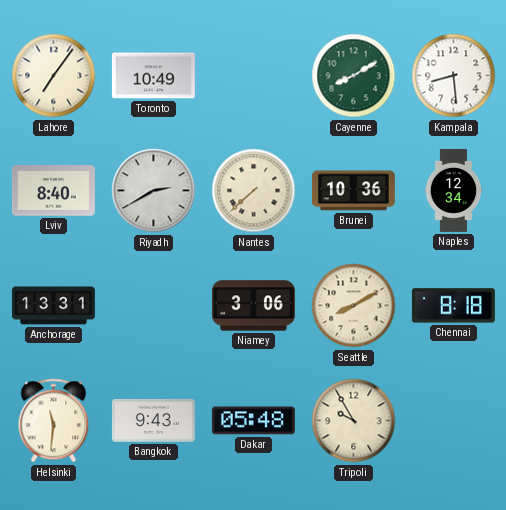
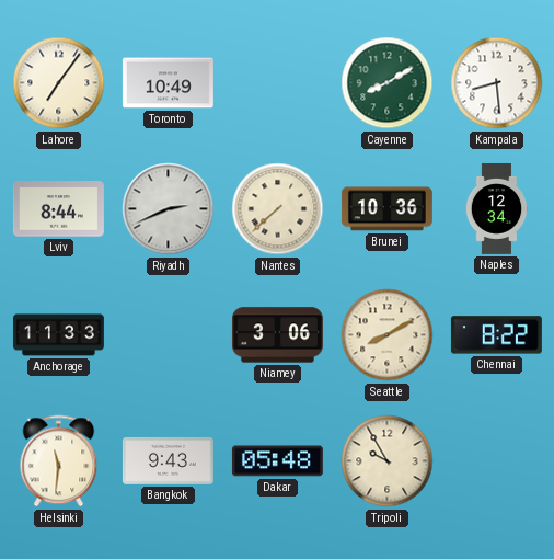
Lviv: 8:40 -> 8:44 (58, 209)
Riyadh: 2:40 -> 2:41 (169, 209)
Anchorage: 13:31 -> 11:33 (58, 335)
Chennai: 8:18 -> 8:22 (496, 335)
